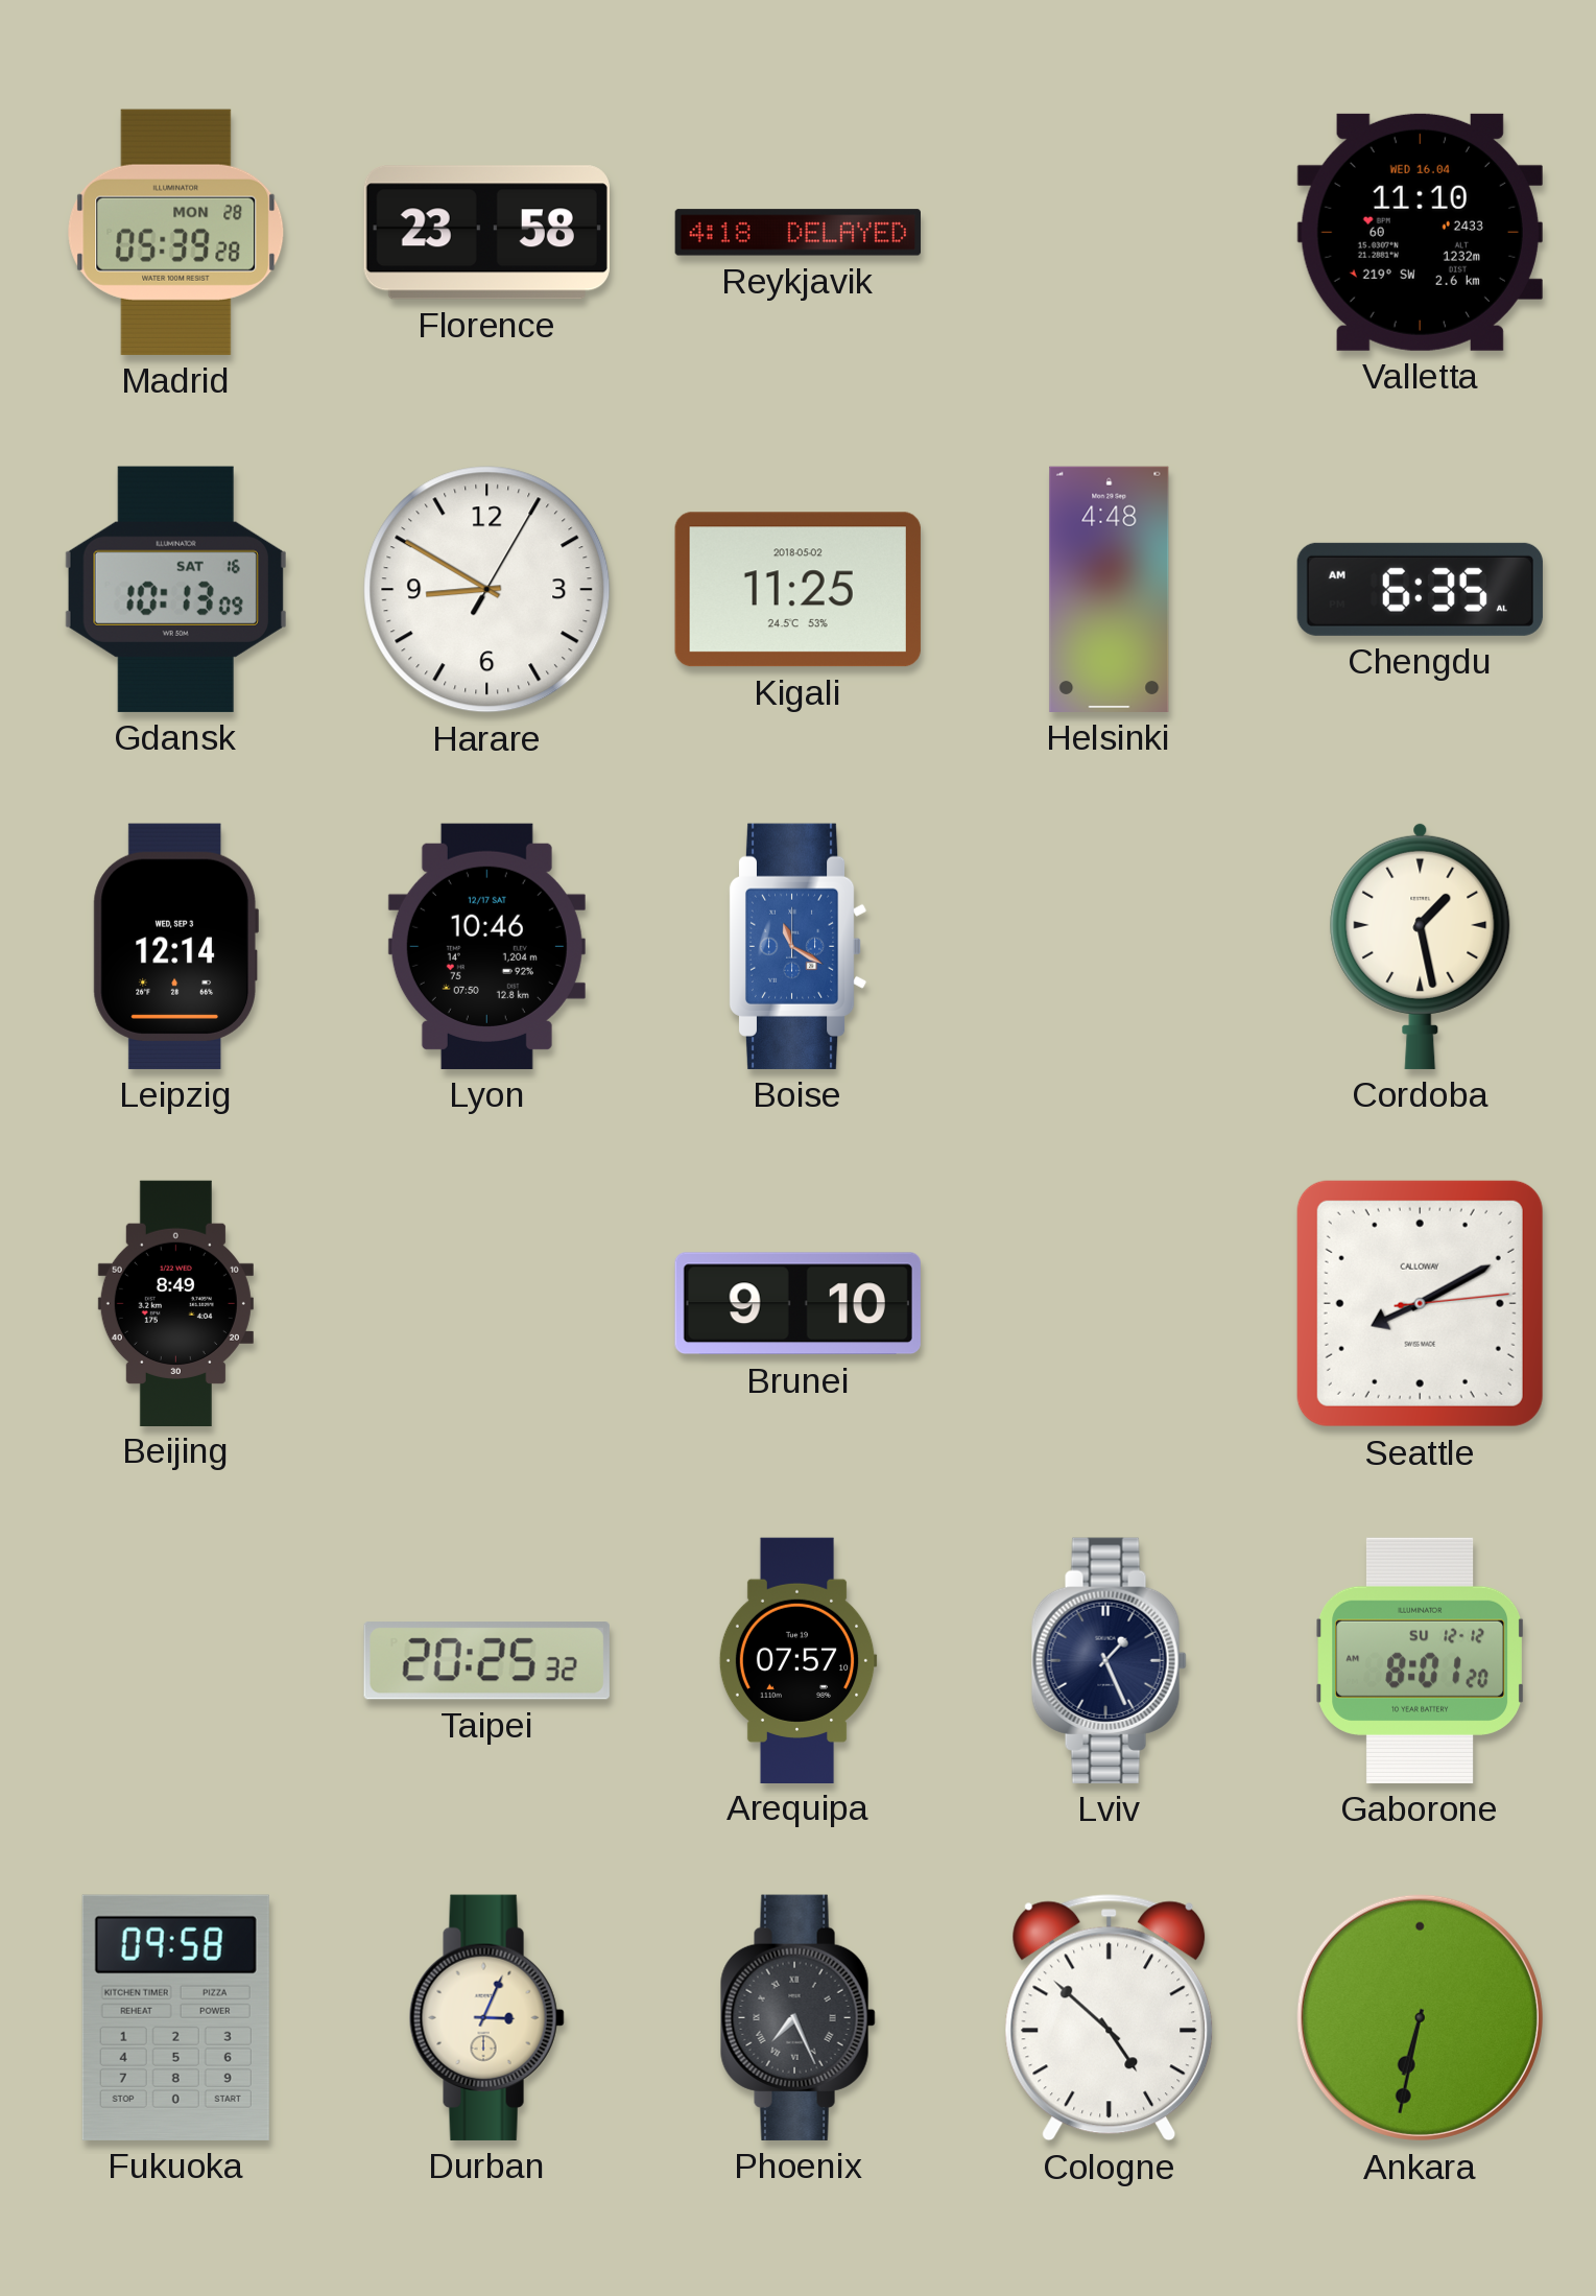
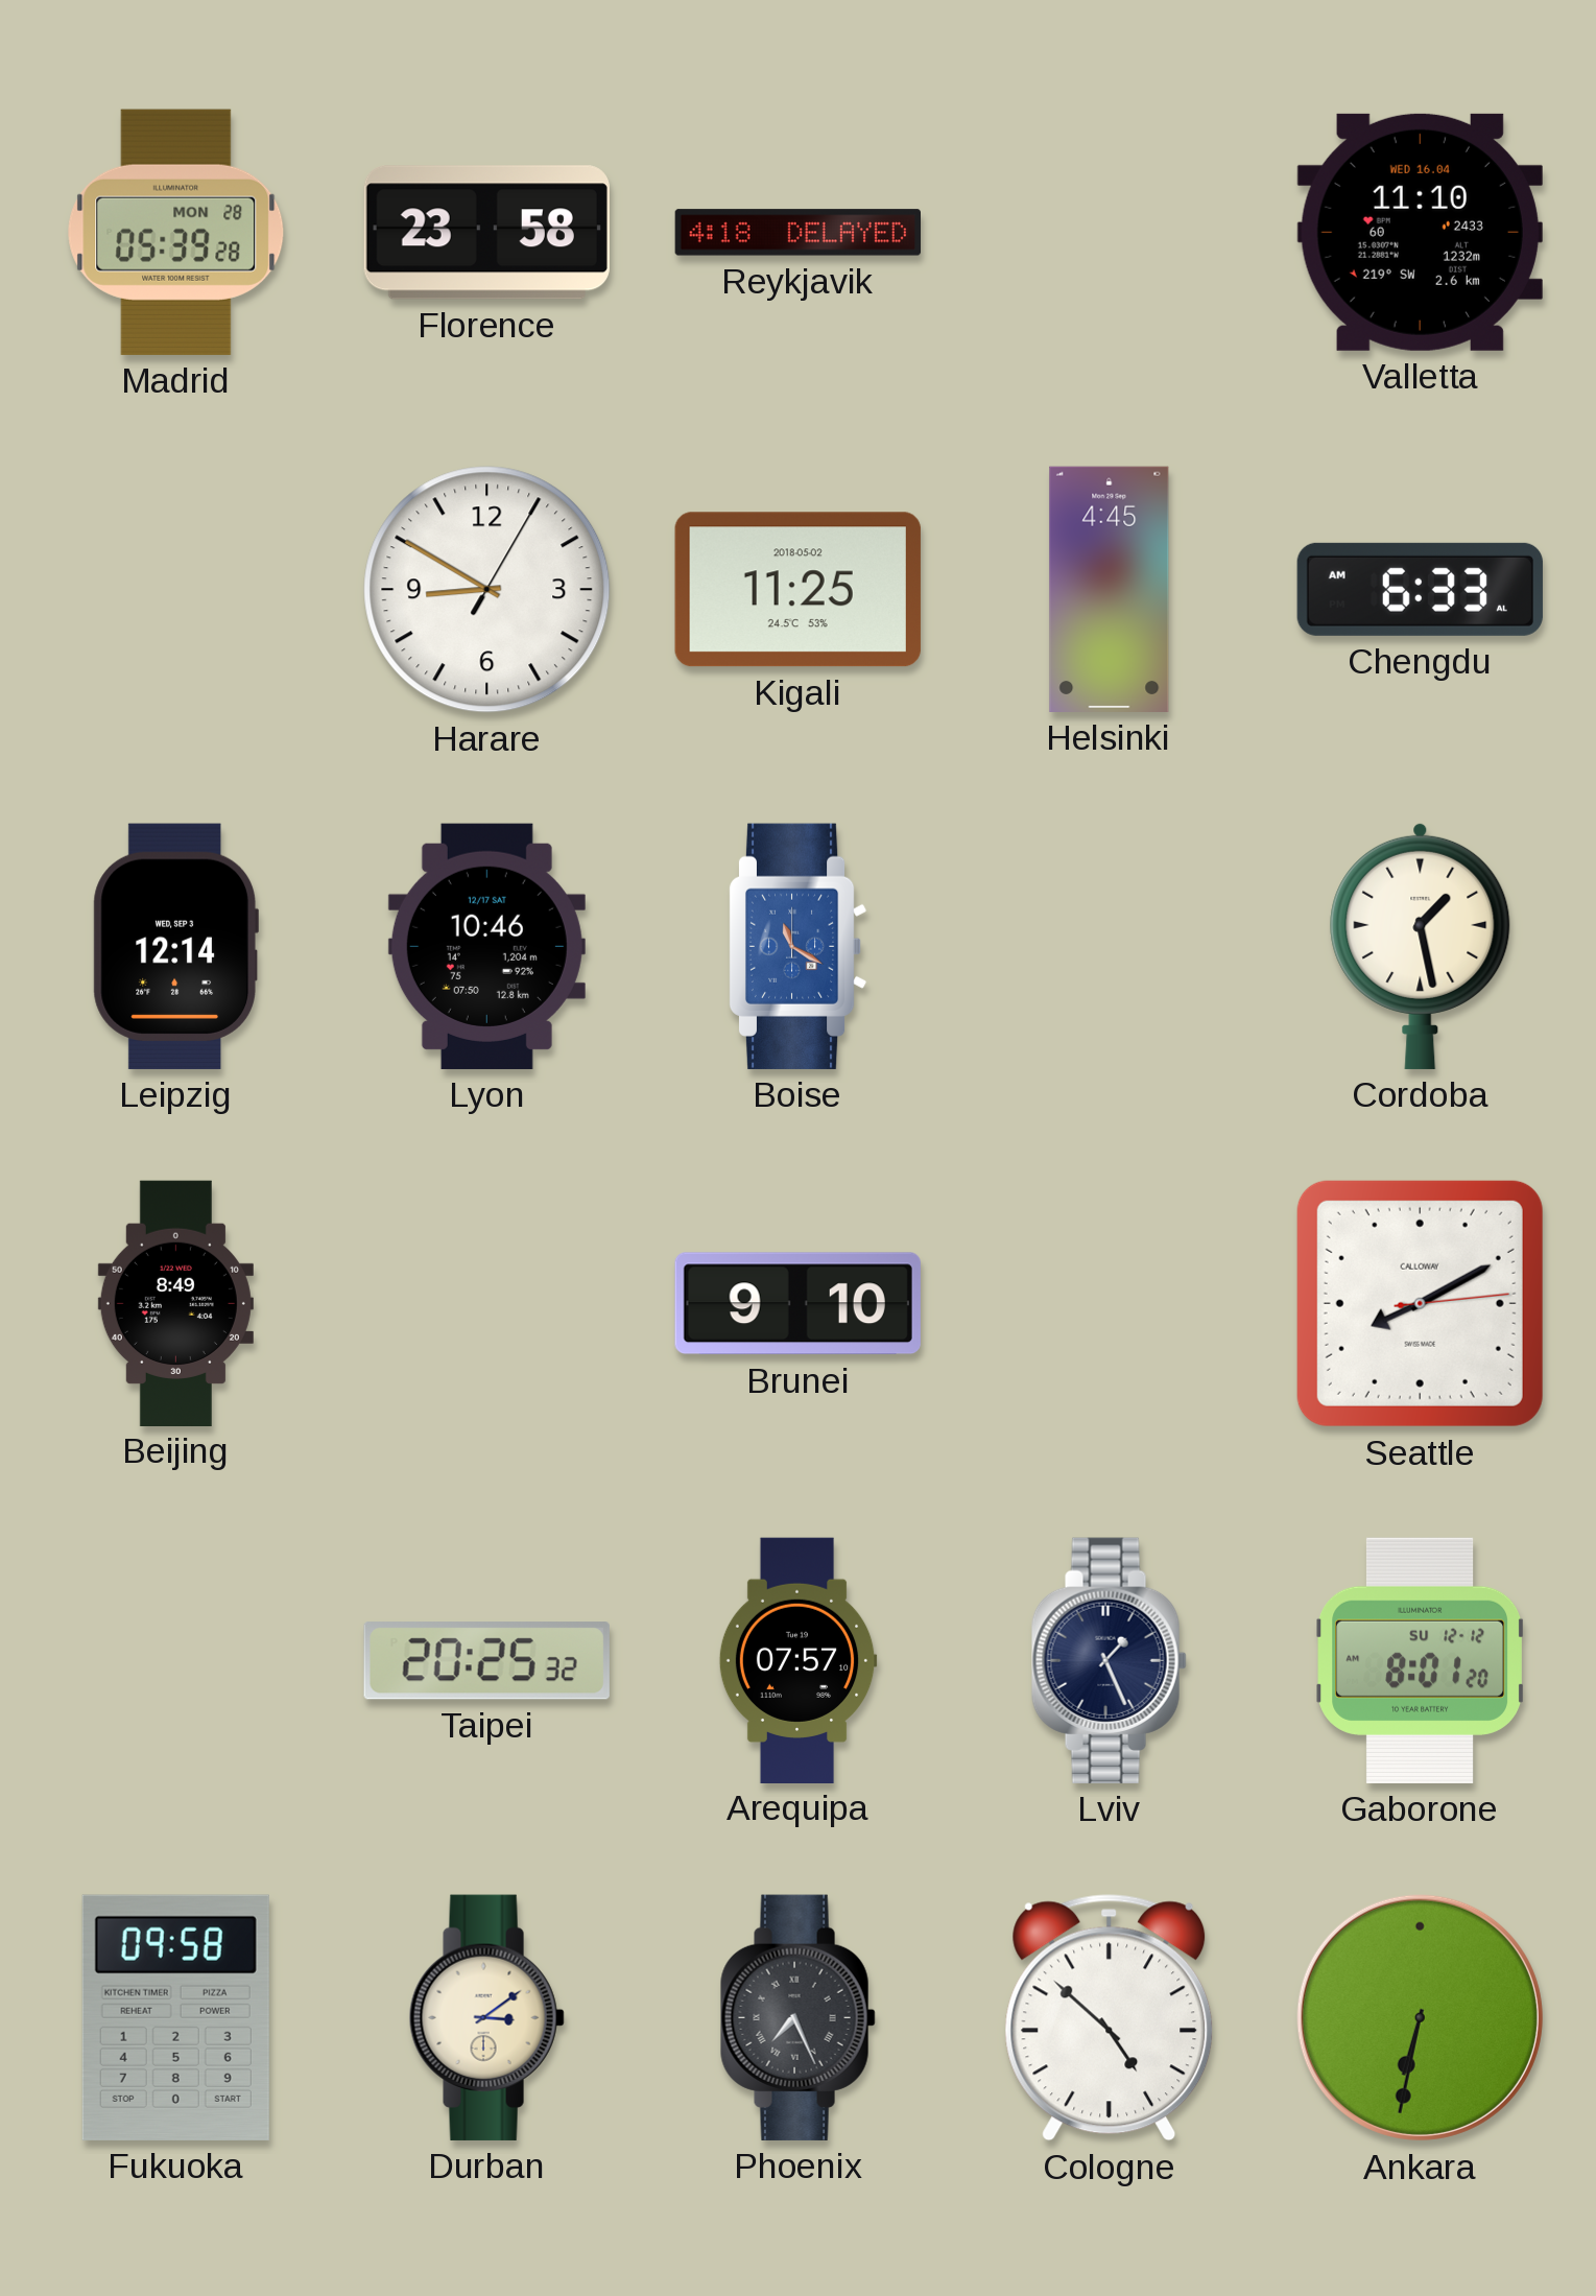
Gdansk: 10:13 -> none (175, 589)
Helsinki: 4:48 -> 4:45 (1110, 589)
Chengdu: 6:35 -> 6:33 (1420, 589)
Durban: 3:04 -> 3:09 (486, 2017)
